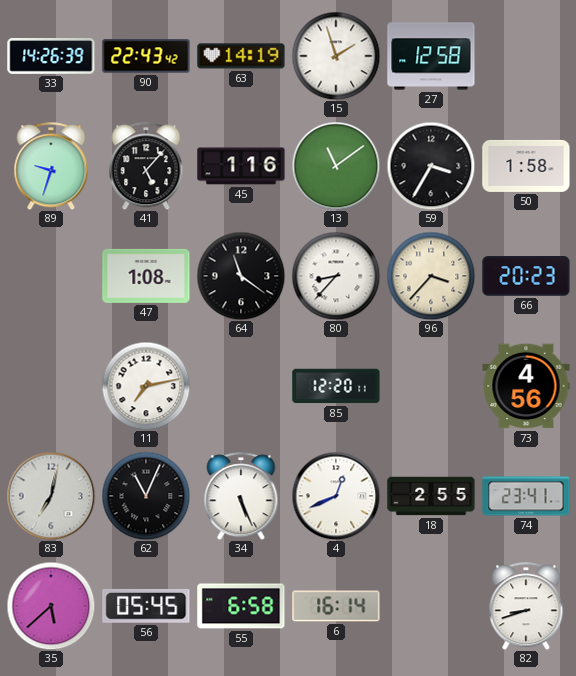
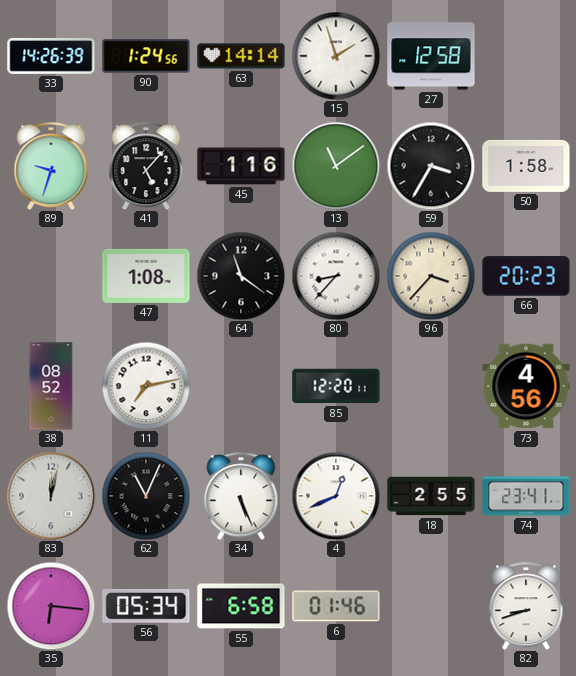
90: 22:43 -> 1:24 (146, 56)
63: 14:19 -> 14:14 (241, 56)
38: none -> 08:52 (51, 386)
83: 7:02 -> 12:02 (51, 496)
35: 5:38 -> 6:16 (51, 606)
56: 05:45 -> 05:34 (146, 606)
6: 16:14 -> 01:46 (336, 606)
